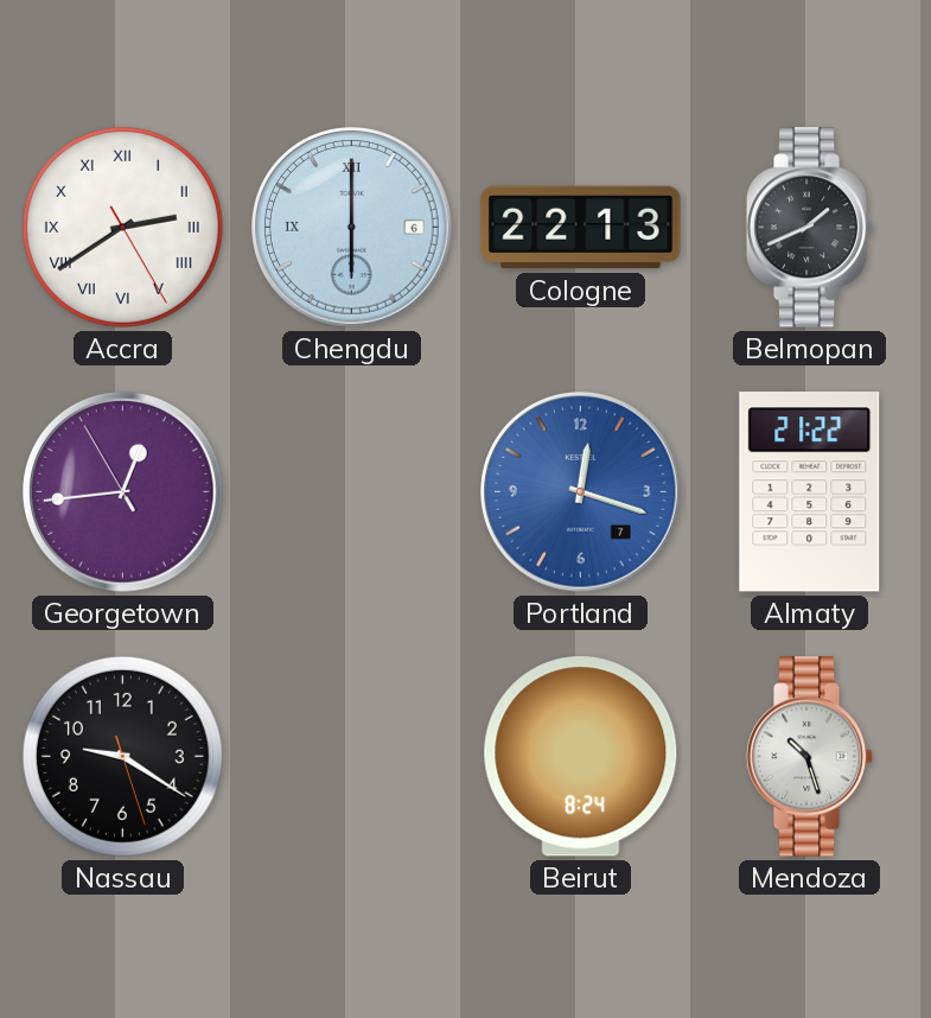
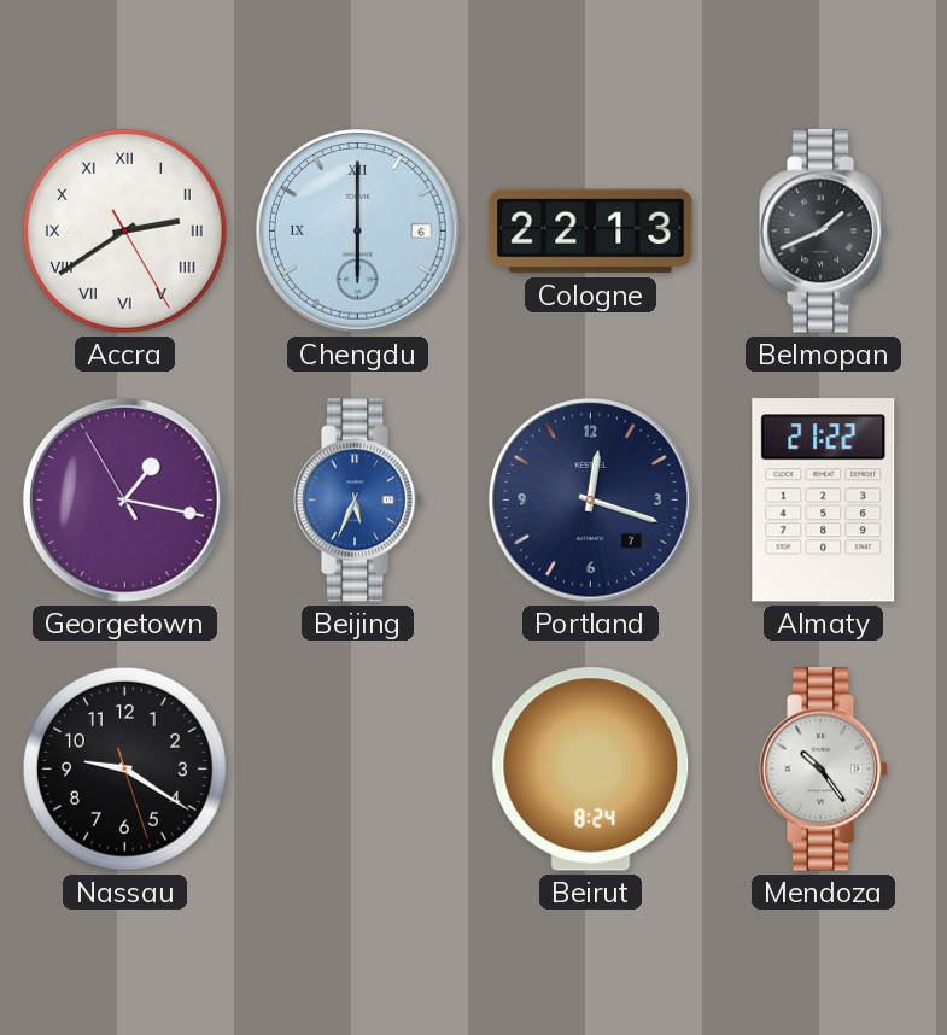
Georgetown: 12:43 -> 1:16 (125, 501)
Beijing: none -> 5:34 (358, 501)
Portland dial: blue -> navy (591, 501)
Mendoza: 10:27 -> 10:24 (824, 770)
